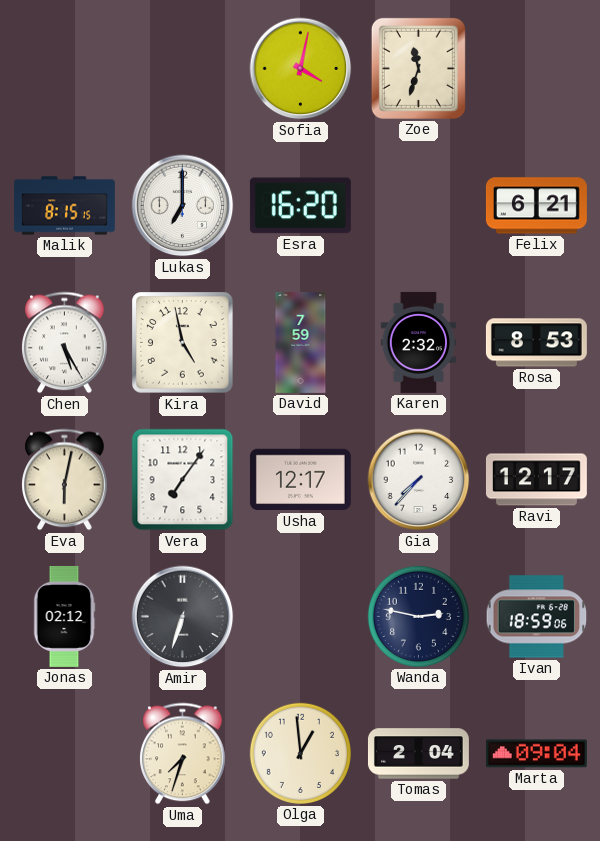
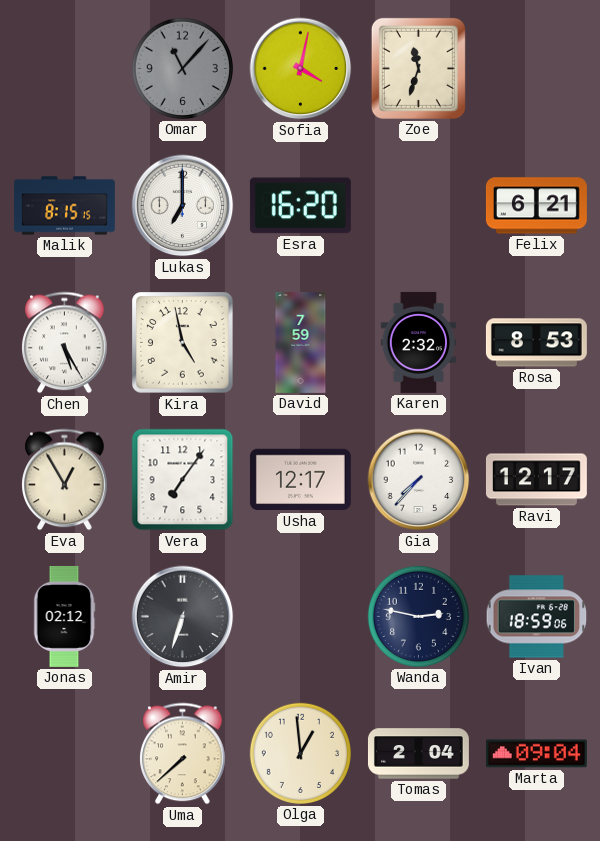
Omar: none -> 11:07 (182, 68)
Eva: 6:02 -> 12:55 (65, 480)
Uma: 7:33 -> 7:38 (183, 754)
